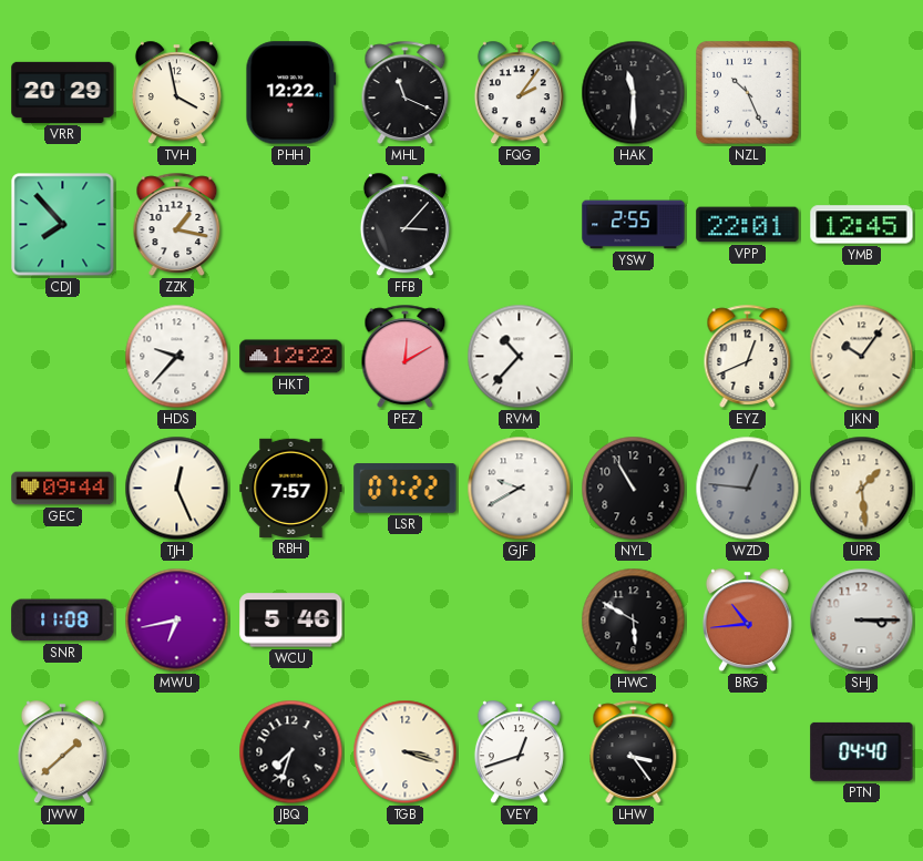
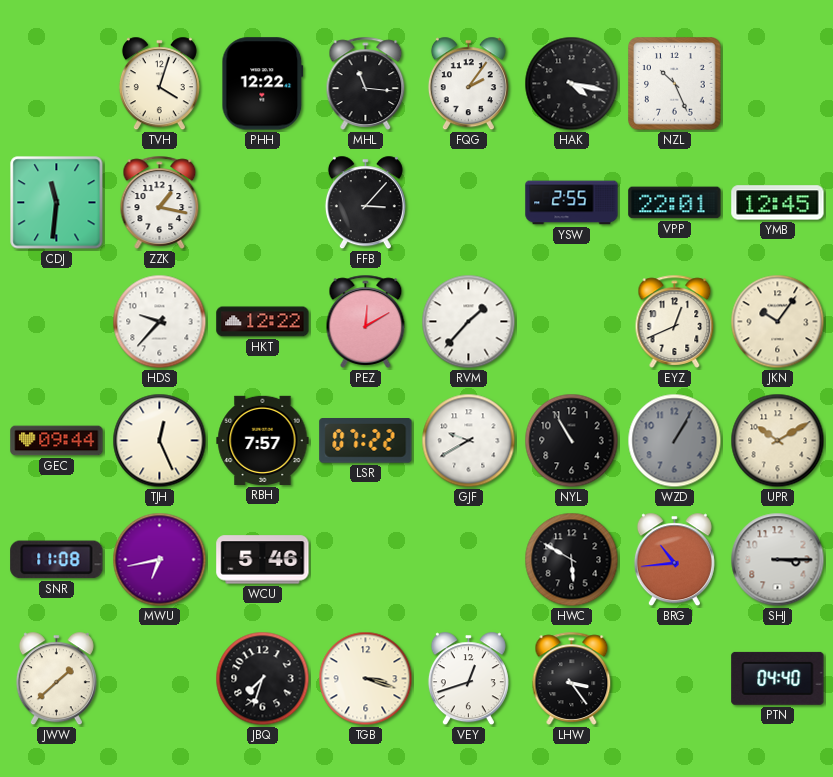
VRR: 20:29 -> none (63, 92)
TVH: 3:58 -> 4:03 (159, 84)
MHL: 11:19 -> 11:16 (366, 83)
HAK: 11:30 -> 4:17 (572, 84)
CDJ: 7:53 -> 11:31 (57, 203)
RVM: 10:37 -> 1:37 (469, 322)
WZD: 12:46 -> 1:05 (675, 441)
UPR: 1:29 -> 10:10 (778, 441)
